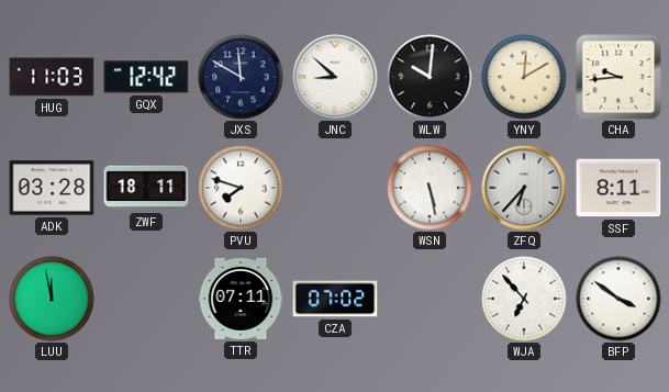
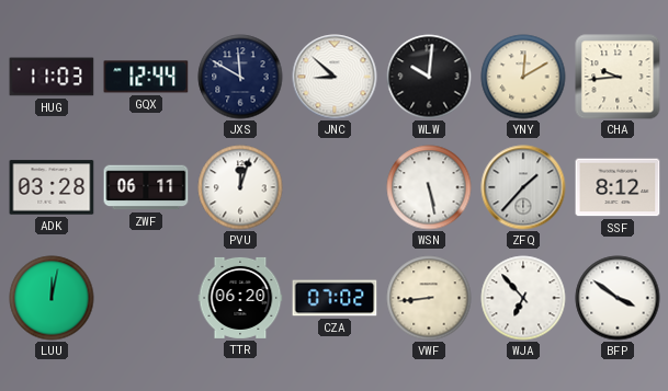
GQX: 12:42 -> 12:44 (146, 77)
ZWF: 18:11 -> 06:11 (146, 187)
PVU: 7:48 -> 12:03 (240, 187)
ZFQ: 6:37 -> 1:37 (523, 187)
SSF: 8:11 -> 8:12 (618, 187)
LUU: 11:58 -> 12:02 (52, 298)
TTR: 07:11 -> 06:20 (240, 298)
VWF: none -> 8:44 (429, 298)
